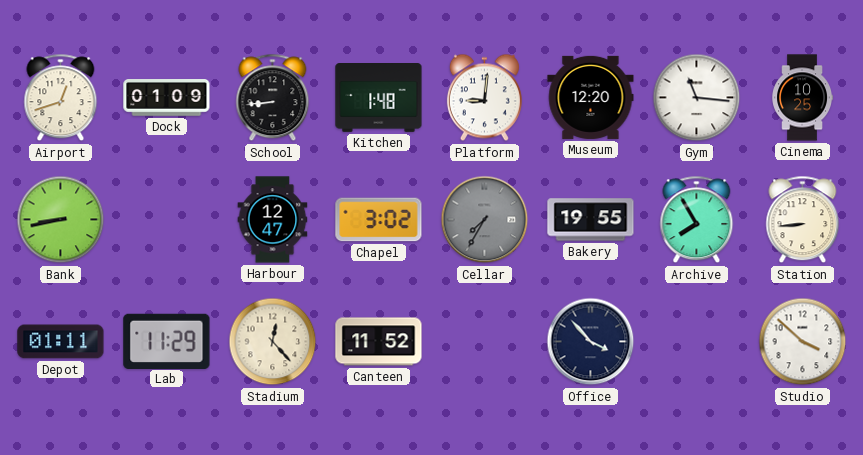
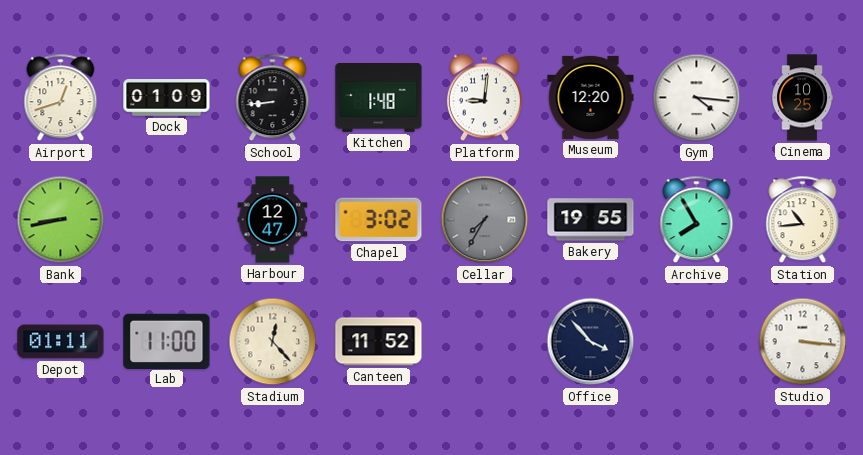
Gym: 11:16 -> 4:16 (697, 98)
Station: 8:44 -> 10:44 (803, 220)
Lab: 11:29 -> 11:00 (167, 341)
Studio: 3:52 -> 3:16 (803, 342)
